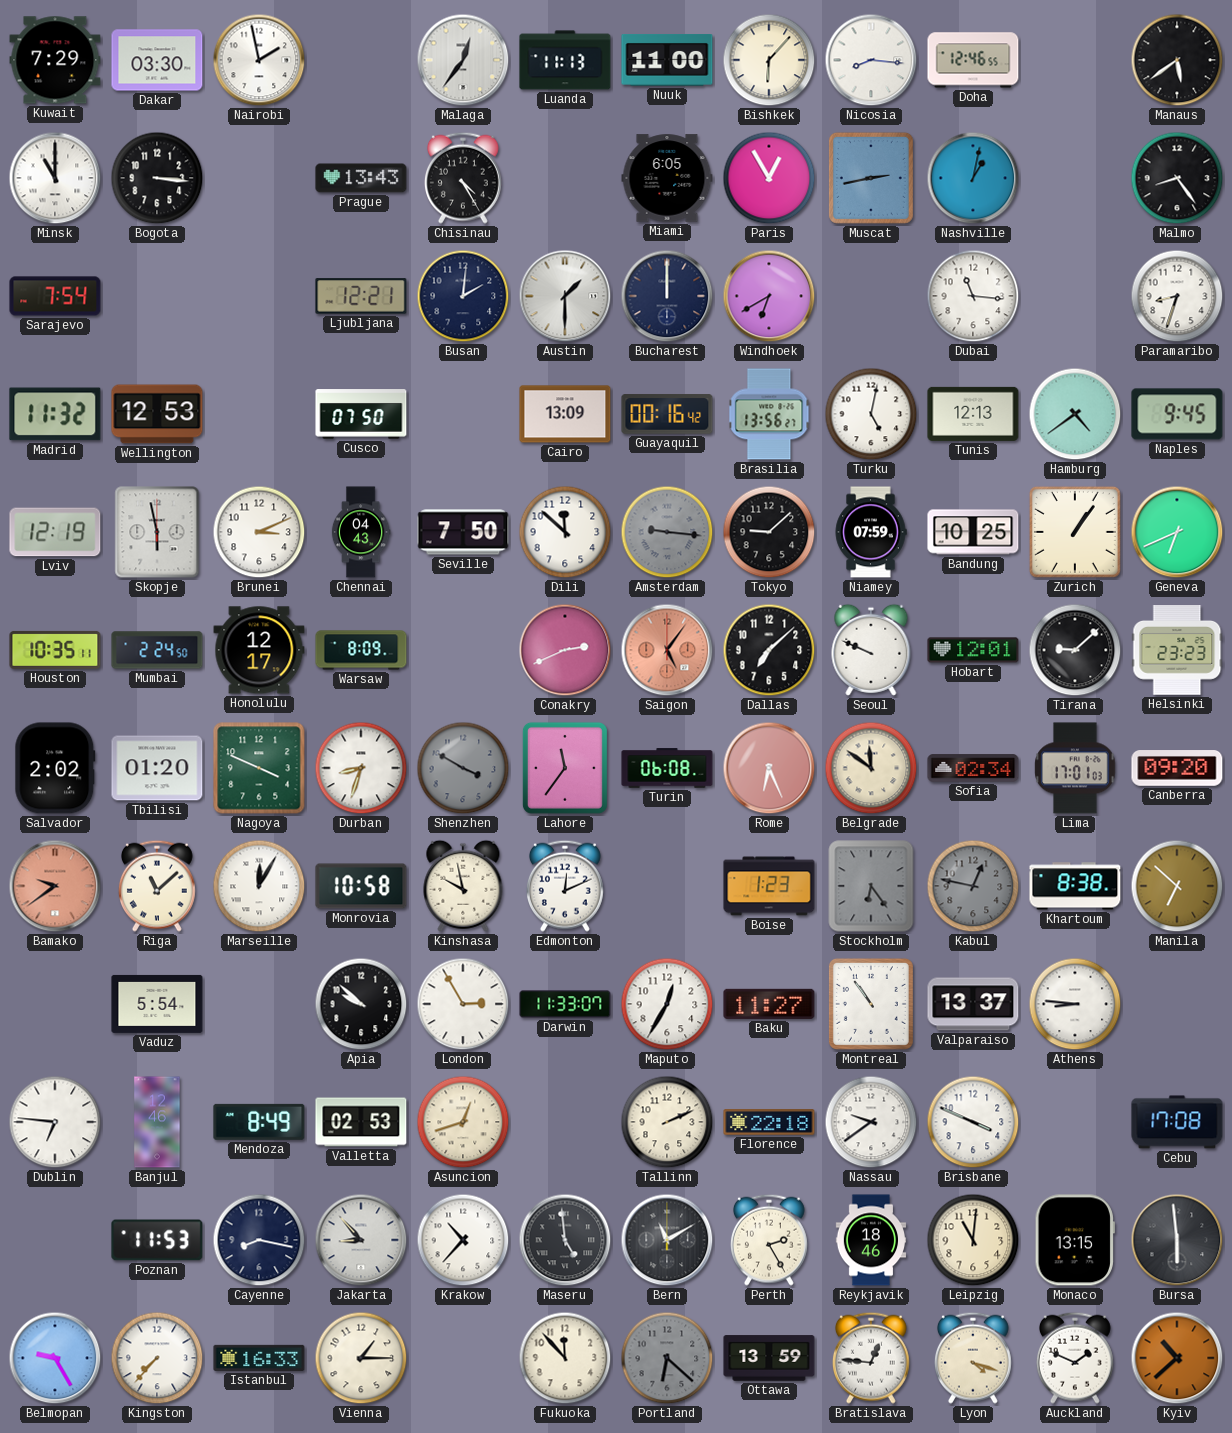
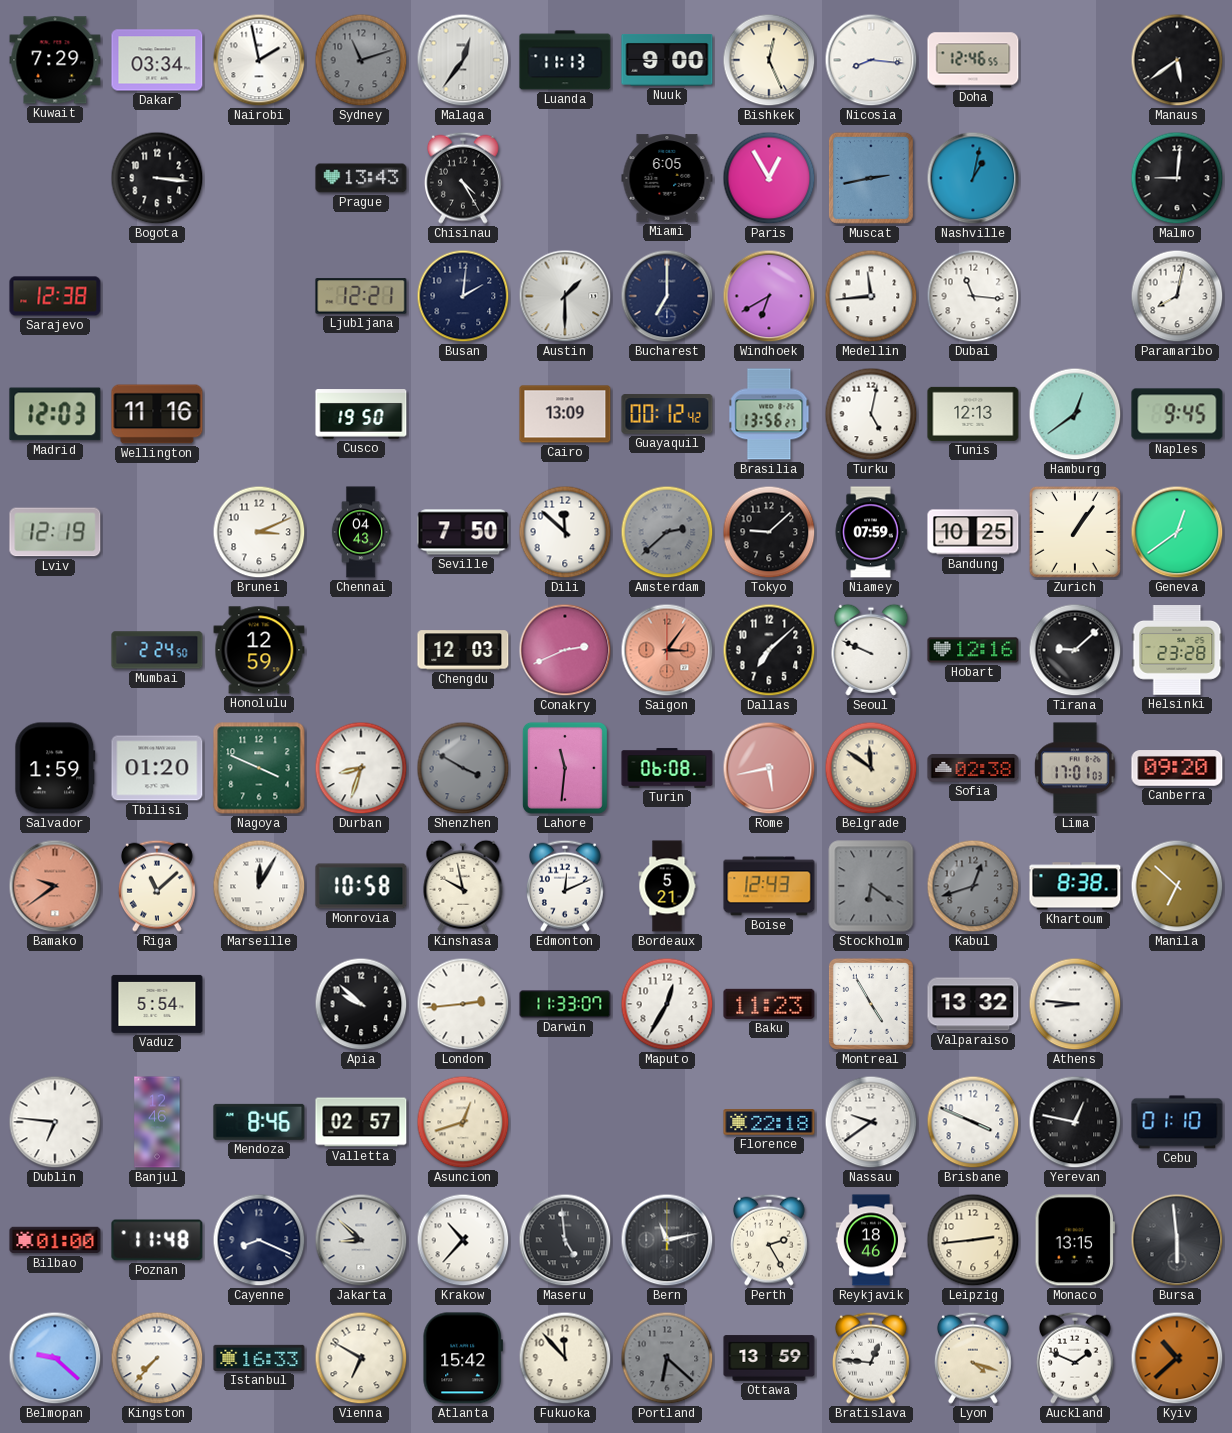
Dakar: 03:30 -> 03:34 (157, 60)
Sydney: none -> 11:12 (361, 60)
Nuuk: 11:00 -> 9:00 (667, 61)
Bishkek: 6:07 -> 12:26 (769, 60)
Minsk: 11:00 -> none (55, 178)
Malmo: 8:24 -> 9:01 (1177, 178)
Sarajevo: 7:54 -> 12:38 (55, 296)
Bucharest: 12:00 -> 7:00 (667, 296)
Medellin: none -> 11:44 (871, 296)
Paramaribo: 8:33 -> 8:02 (1177, 296)
Madrid: 11:32 -> 12:03 (55, 414)
Wellington: 12:53 -> 11:16 (157, 414)
Cusco: 07:50 -> 19:50 (361, 414)
Guayaquil: 00:16 -> 00:12 (667, 414)
Hamburg: 4:39 -> 12:39 (1075, 414)
Skopje: 5:58 -> none (157, 532)
Amsterdam: 9:16 -> 2:38 (667, 532)
Geneva: 6:41 -> 12:39 (1177, 532)
Houston: 10:35 -> none (55, 650)
Honolulu: 12:17 -> 12:59 (259, 650)
Warsaw: 8:09 -> none (361, 650)
Chengdu: none -> 12:03 (463, 650)
Saigon: 5:06 -> 3:06 (667, 650)
Hobart: 12:01 -> 12:16 (973, 650)
Helsinki: 23:23 -> 23:28 (1177, 651)
Salvador: 2:02 -> 1:59 (55, 768)
Lahore: 11:36 -> 11:31 (565, 768)
Rome: 6:26 -> 5:43 (769, 768)
Sofia: 02:34 -> 02:38 (973, 768)
Bordeaux: none -> 5:21 (667, 886)
Boise: 1:23 -> 12:43 (769, 886)
Stockholm: 6:24 -> 6:21 (871, 886)
Kabul: 12:47 -> 12:42 (973, 886)
London: 2:55 -> 2:44 (463, 1004)
Baku: 11:27 -> 11:23 (769, 1004)
Montreal: 10:54 -> 4:55 (871, 1004)
Valparaiso: 13:37 -> 13:32 (973, 1004)
Mendoza: 8:49 -> 8:46 (259, 1122)
Valletta: 02:53 -> 02:57 (361, 1122)
Tallinn: 2:11 -> none (667, 1122)
Yerevan: none -> 12:47 (1075, 1122)
Cebu: 17:08 -> 01:10 (1177, 1122)
Bilbao: none -> 01:00 (55, 1240)
Poznan: 11:53 -> 11:48 (157, 1240)
Cayenne: 8:17 -> 8:19 (259, 1240)
Jakarta: 8:53 -> 8:52 (361, 1240)
Bern: 11:10 -> 11:13 (667, 1240)
Leipzig: 11:01 -> 2:44 (973, 1240)
Belmopan: 9:25 -> 9:22 (55, 1358)
Vienna: 1:15 -> 6:50 (361, 1358)
Atlanta: none -> 15:42 (462, 1358)
